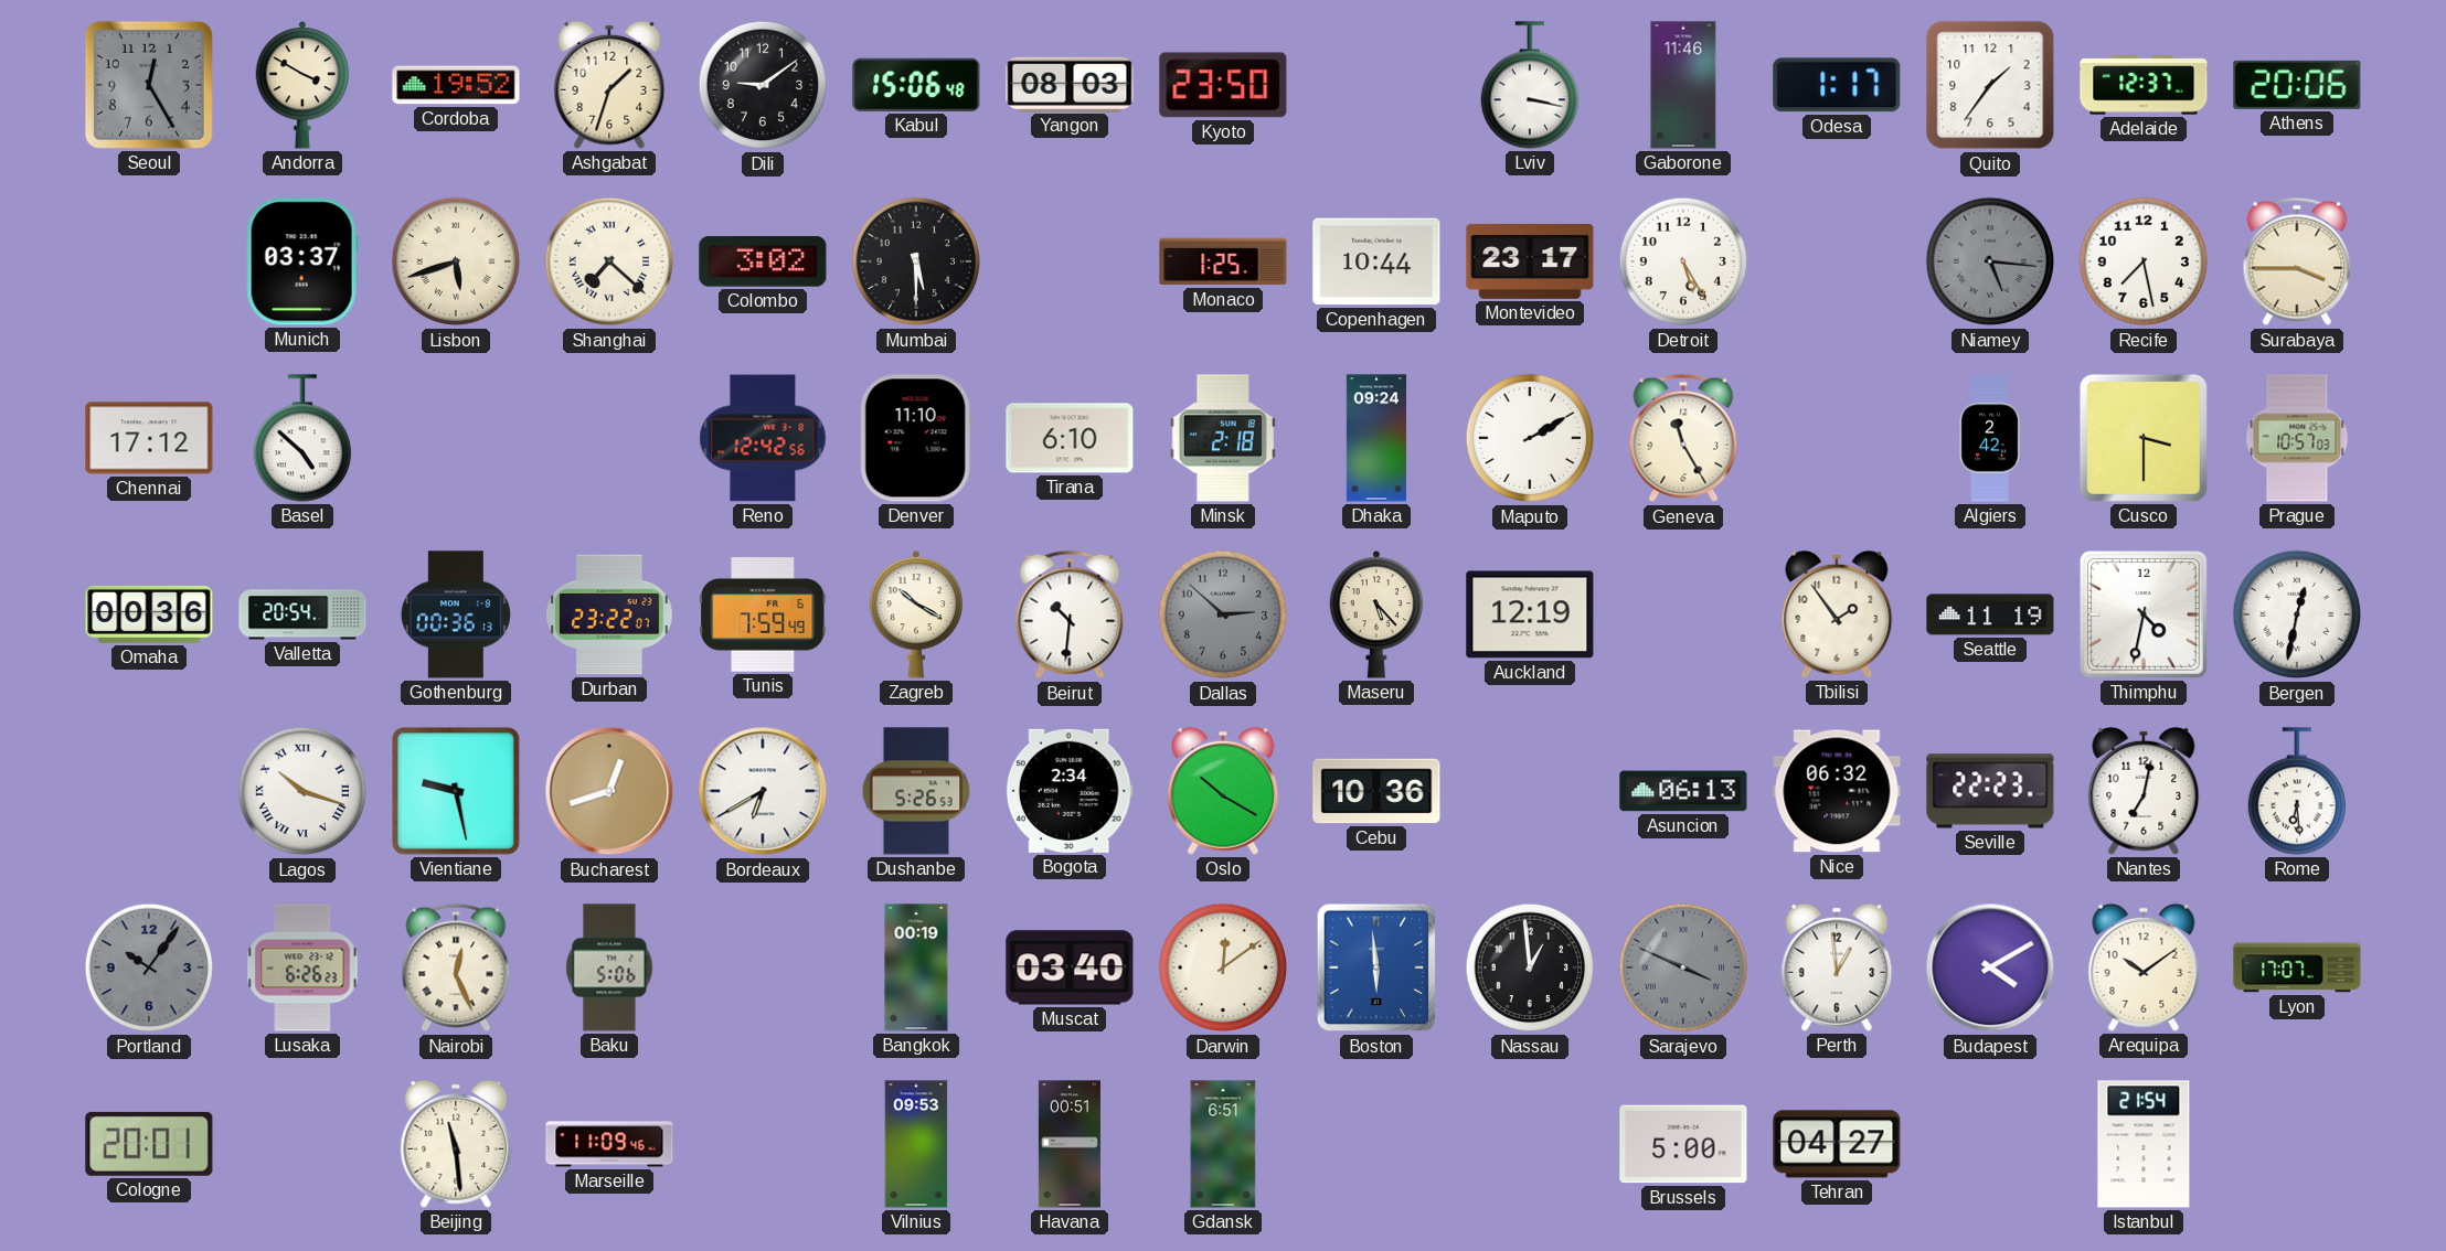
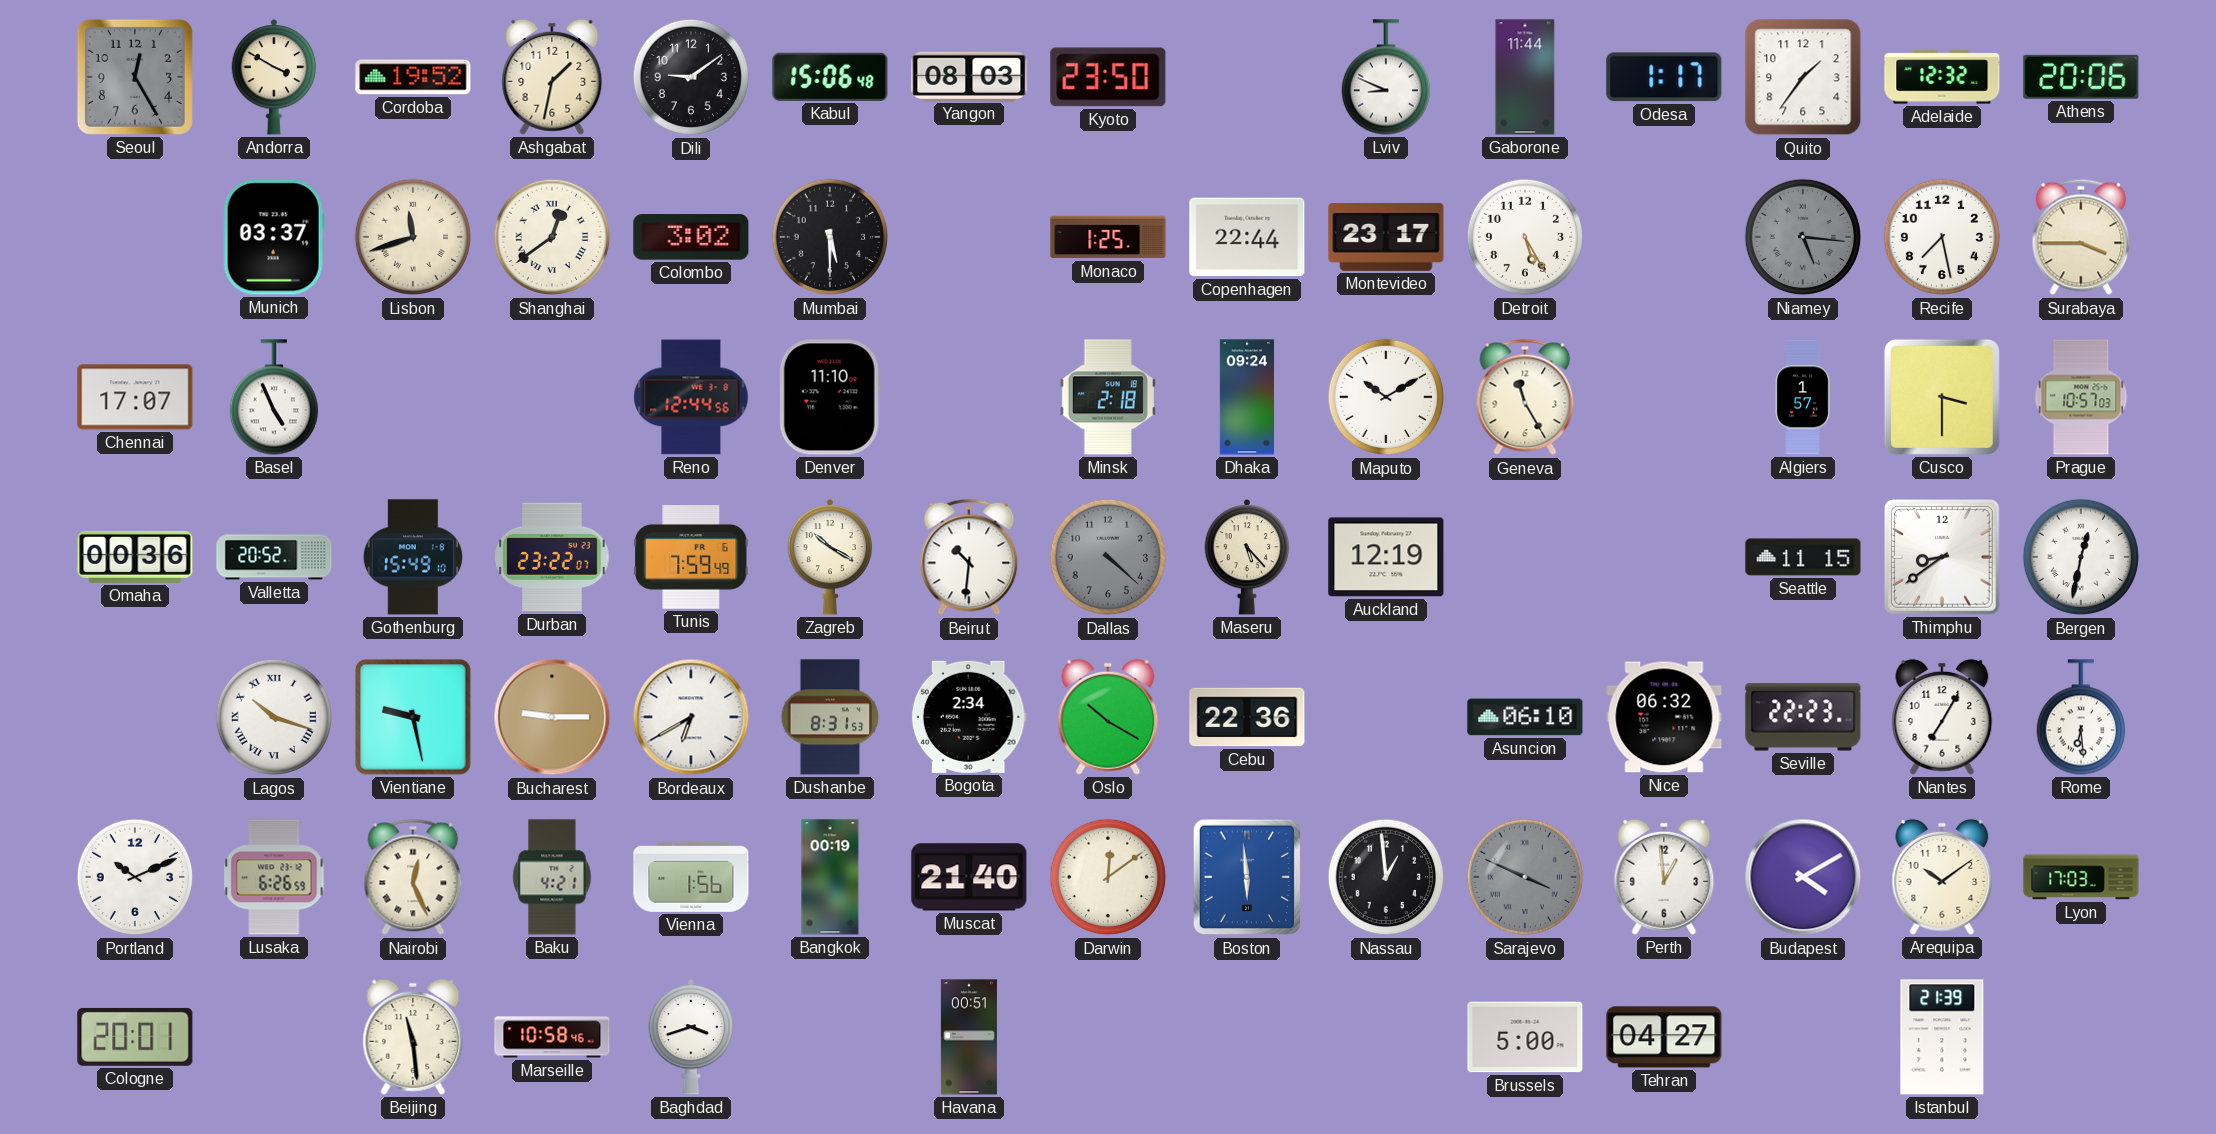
Ashgabat: 1:33 -> 1:32 (552, 77)
Lviv: 3:17 -> 8:49 (1385, 77)
Gaborone: 11:46 -> 11:44 (1525, 77)
Adelaide: 12:37 -> 12:32 (1942, 77)
Lisbon: 5:42 -> 11:42 (413, 237)
Shanghai: 7:22 -> 12:39 (552, 237)
Copenhagen: 10:44 -> 22:44 (1247, 237)
Chennai: 17:12 -> 17:07 (135, 397)
Basel: 4:52 -> 4:56 (273, 397)
Reno: 12:42 -> 12:44 (691, 397)
Tirana: 6:10 -> none (1070, 438)
Maputo: 2:10 -> 10:10 (1386, 397)
Algiers: 2:42 -> 1:57 (1803, 397)
Valletta: 20:54 -> 20:52 (274, 557)
Gothenburg: 00:36 -> 15:49 (413, 557)
Dallas: 2:52 -> 4:22 (1108, 557)
Tbilisi: 1:54 -> none (1837, 614)
Seattle: 11:19 -> 11:15 (1803, 557)
Thimphu: 4:32 -> 8:39 (1943, 558)
Bucharest: 12:42 -> 9:15 (552, 717)
Dushanbe: 5:26 -> 8:31 (830, 717)
Cebu: 10:36 -> 22:36 (1247, 717)
Asuncion: 06:13 -> 06:10 (1525, 717)
Nantes: 7:02 -> 7:05 (1942, 717)
Portland: 10:06 -> 10:11 (135, 877)
Portland dial: grey -> white (135, 877)
Lusaka: 6:26:23 -> 6:26:59 (274, 877)
Baku: 5:06 -> 4:21 (552, 877)
Vienna: none -> 1:56 (691, 877)
Muscat: 03:40 -> 21:40 (969, 877)
Lyon: 17:07 -> 17:03 (2081, 877)
Marseille: 11:09 -> 10:58 (552, 1037)
Baghdad: none -> 3:42 (691, 1037)
Vilnius: 09:53 -> none (916, 1144)
Gdansk: 6:51 -> none (1223, 1144)
Istanbul: 21:54 -> 21:39 (1942, 1037)
